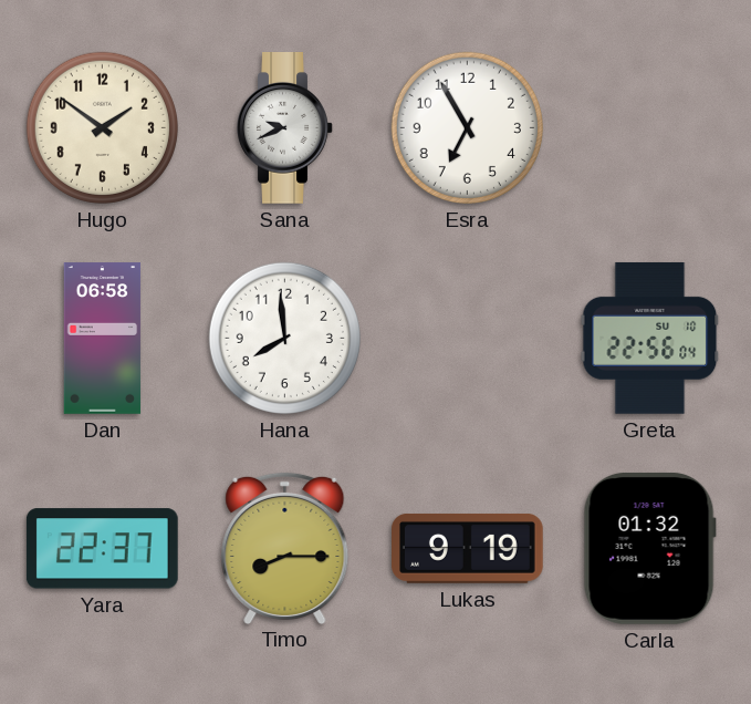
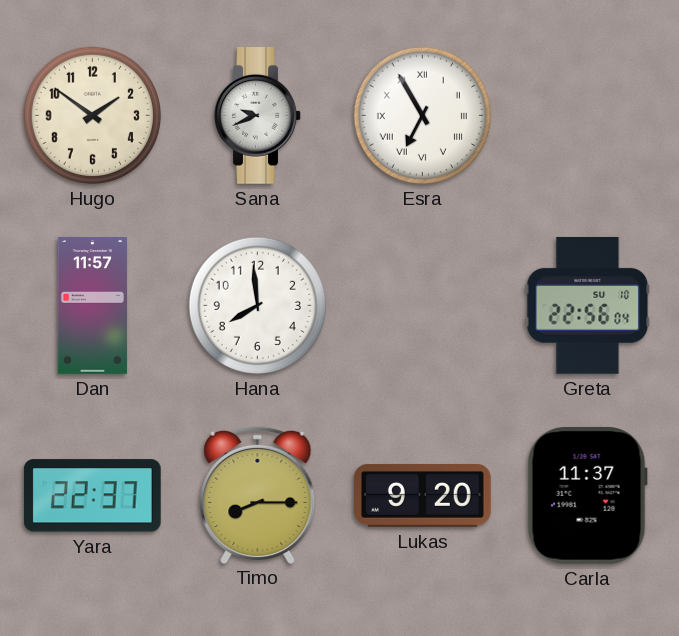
Esra numerals: Arabic -> Roman (422, 115)
Dan: 06:58 -> 11:57 (93, 306)
Lukas: 9:19 -> 9:20 (423, 495)
Carla: 01:32 -> 11:37 (587, 495)
